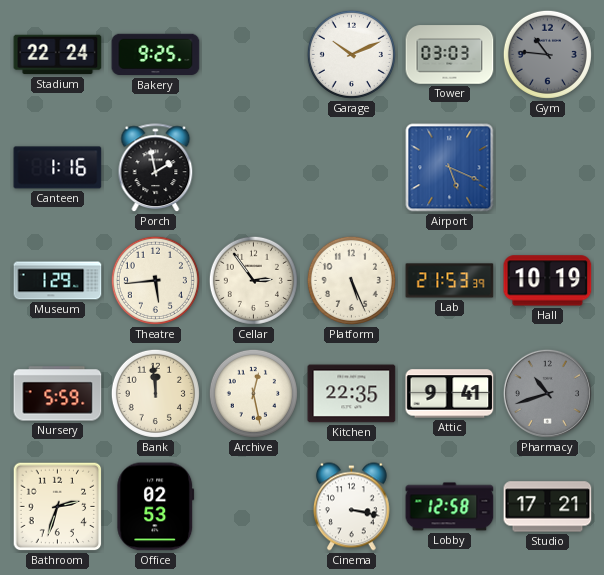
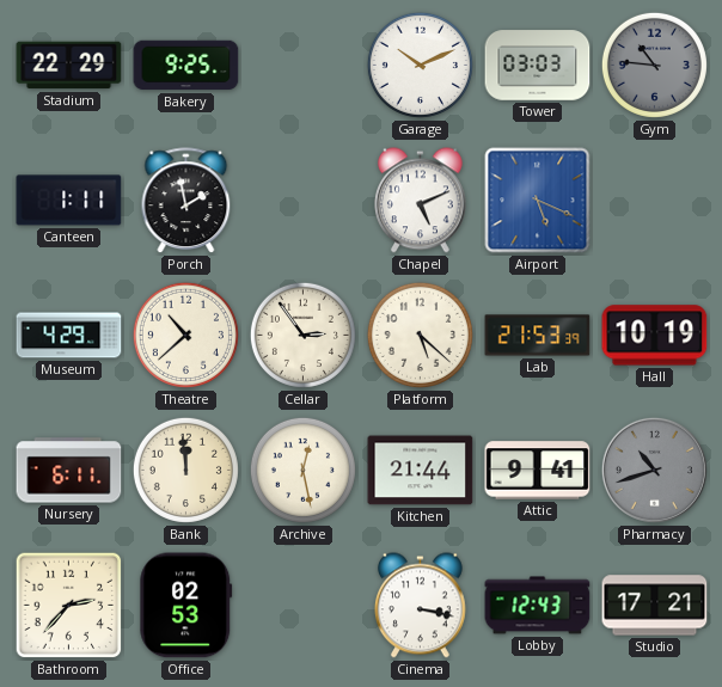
Stadium: 22:24 -> 22:29 (69, 66)
Canteen: 1:16 -> 1:11 (69, 201)
Chapel: none -> 5:11 (420, 201)
Museum: 1:29 -> 4:29 (69, 336)
Theatre: 5:44 -> 10:38 (185, 335)
Platform: 5:26 -> 5:22 (420, 335)
Nursery: 5:59 -> 6:11 (69, 471)
Kitchen: 22:35 -> 21:44 (421, 471)
Bathroom: 2:33 -> 2:37 (69, 606)
Lobby: 12:58 -> 12:43 (538, 606)
